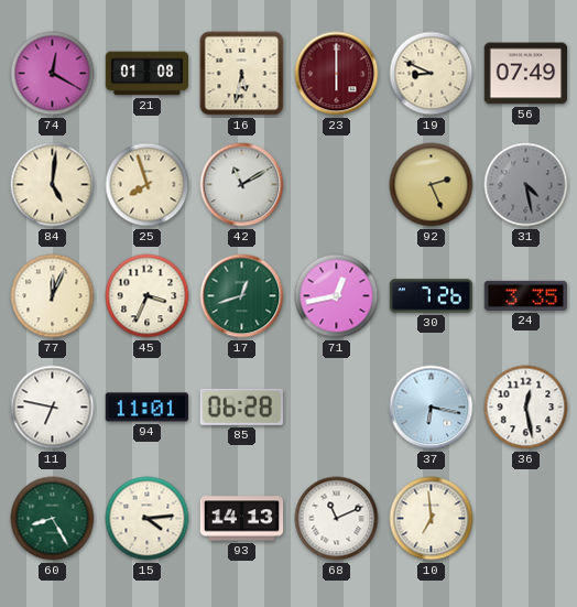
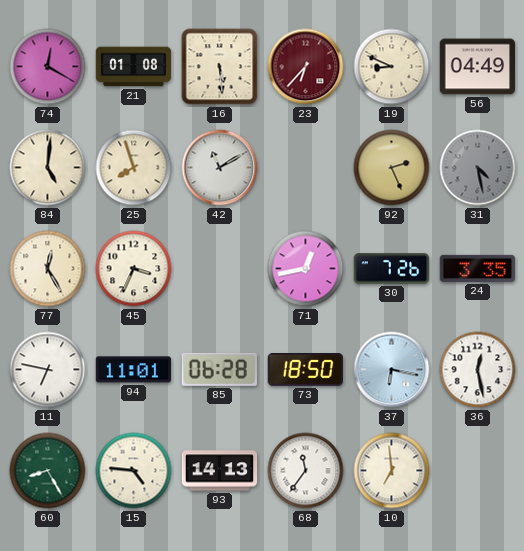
16: 5:32 -> 5:29 (220, 67)
23: 6:00 -> 6:37 (306, 67)
56: 07:49 -> 04:49 (478, 67)
77: 12:04 -> 12:25 (48, 269)
17: 12:42 -> none (242, 296)
73: none -> 18:50 (306, 370)
15: 4:14 -> 4:46 (134, 471)
68: 11:11 -> 11:36 (306, 471)
